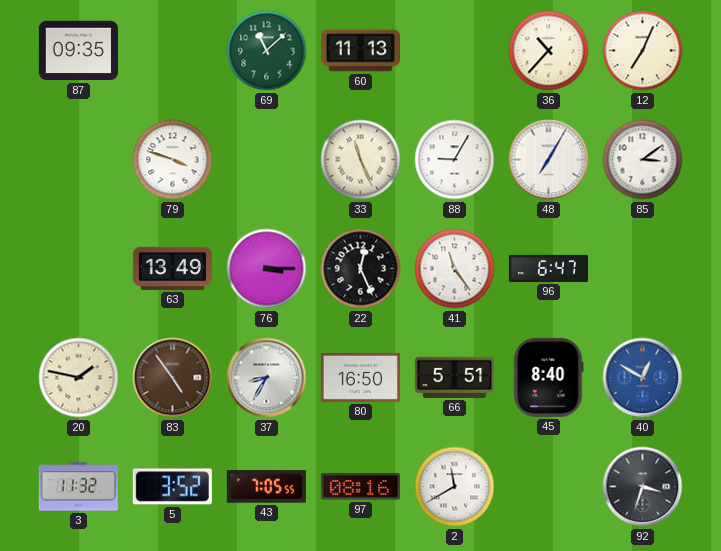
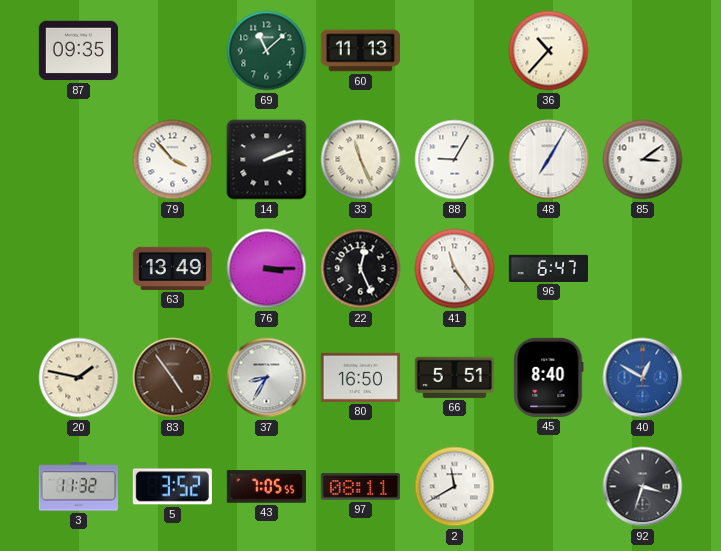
12: 7:04 -> none (643, 51)
79: 3:48 -> 3:53 (173, 160)
14: none -> 2:12 (267, 160)
97: 08:16 -> 08:11 (360, 487)
